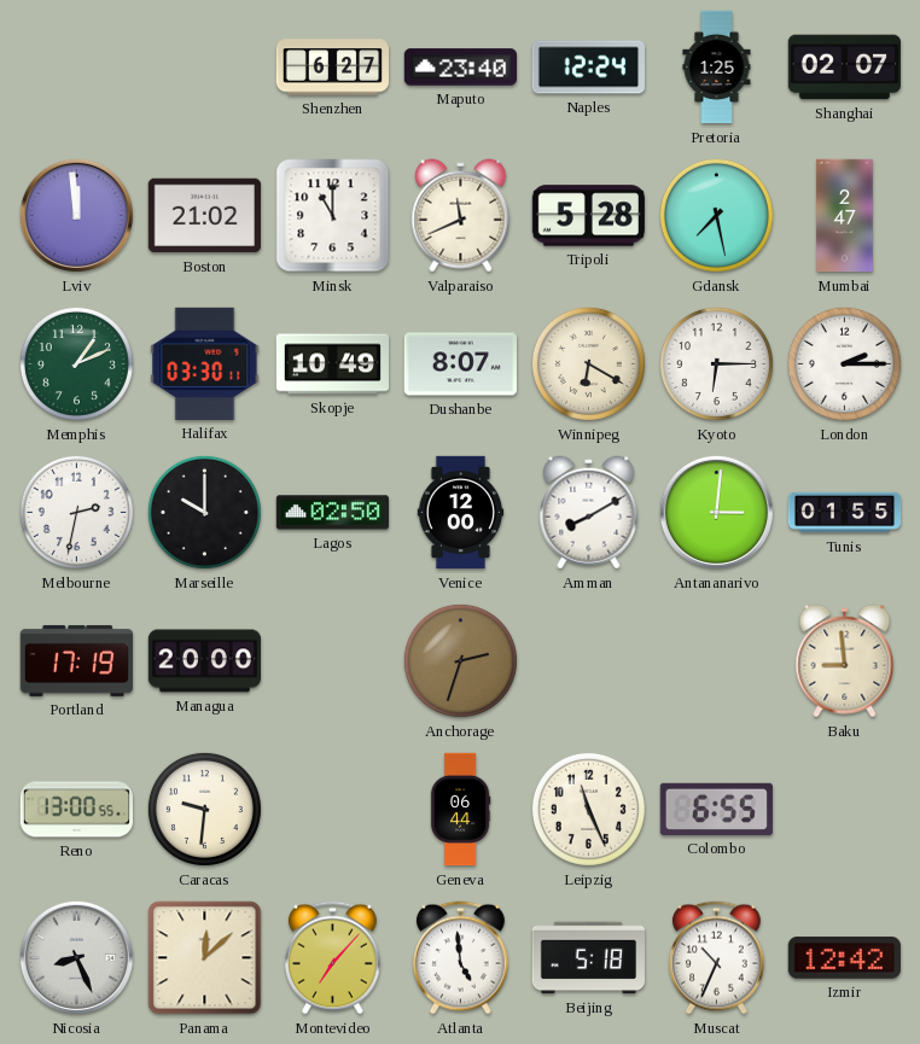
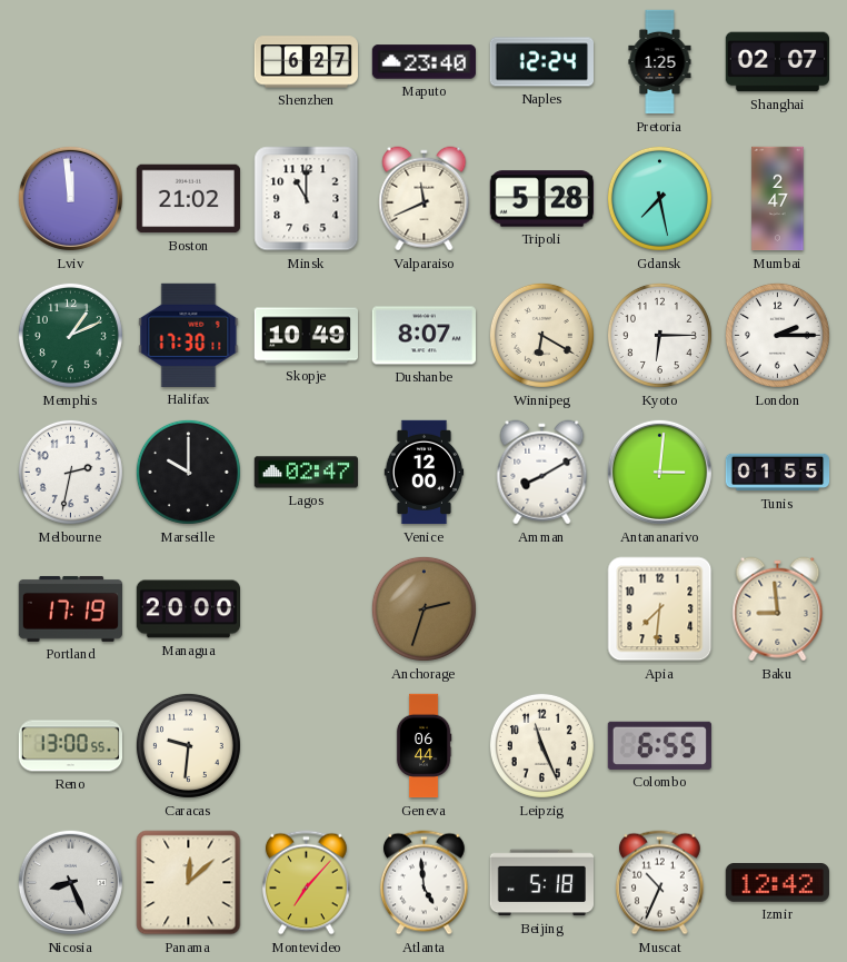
Halifax: 03:30 -> 17:30 (189, 335)
Lagos: 02:50 -> 02:47 (306, 473)
Apia: none -> 7:31 (660, 609)
